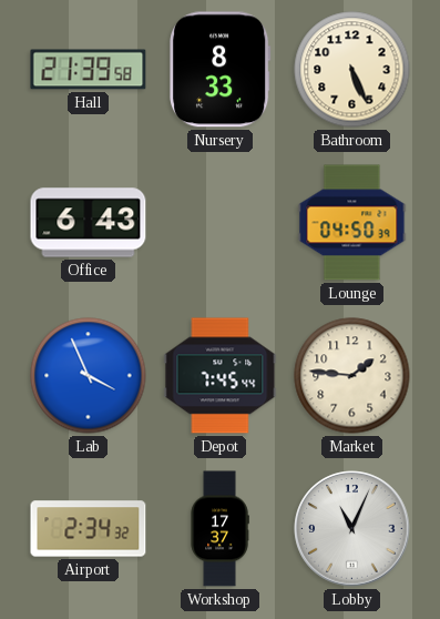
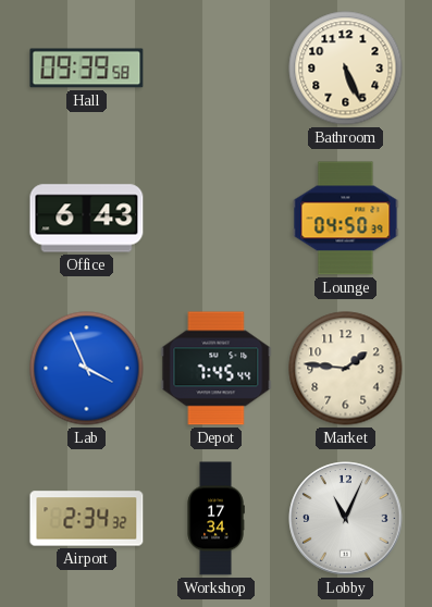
Hall: 21:39 -> 09:39 (87, 69)
Nursery: 8:33 -> none (221, 70)
Workshop: 17:37 -> 17:34 (215, 519)
